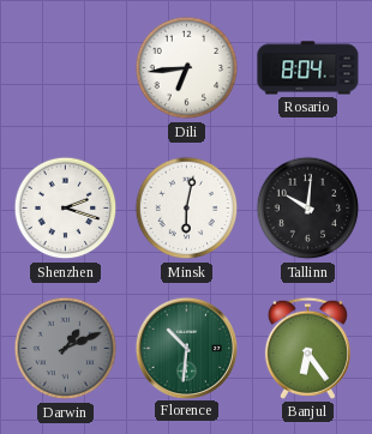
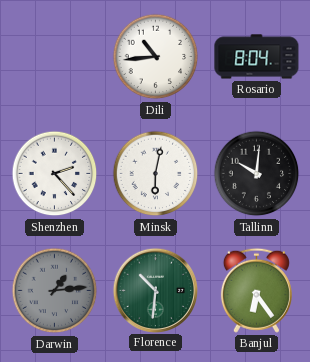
Dili: 6:44 -> 10:44 (156, 57)
Shenzhen: 2:18 -> 2:23 (55, 174)
Darwin: 1:11 -> 1:14 (55, 291)
